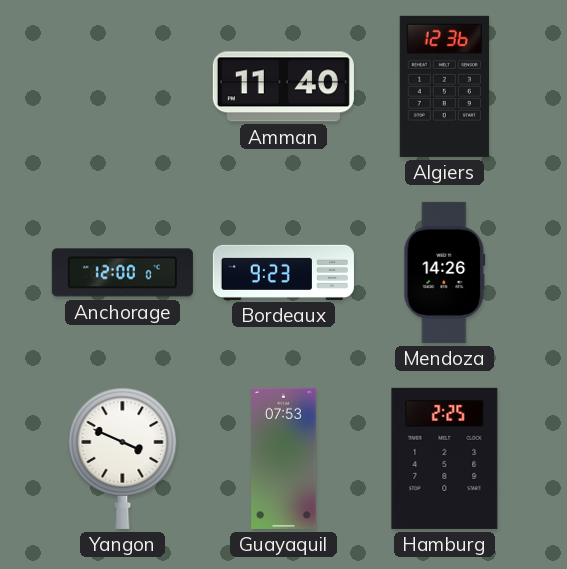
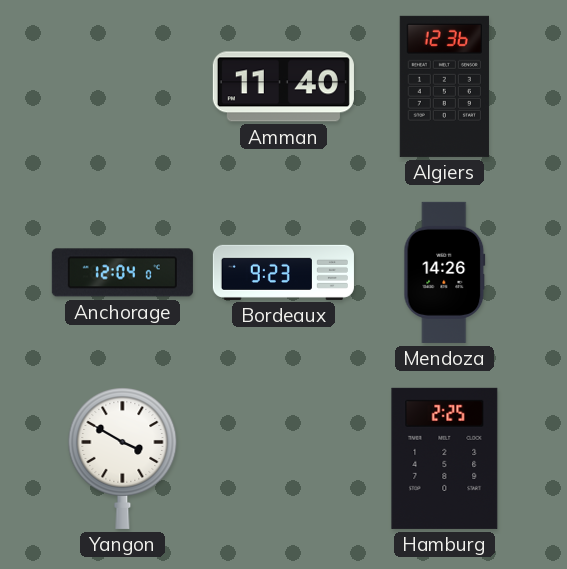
Anchorage: 12:00 -> 12:04 (122, 273)
Yangon: 3:49 -> 3:50 (123, 459)
Guayaquil: 07:53 -> none (284, 458)
